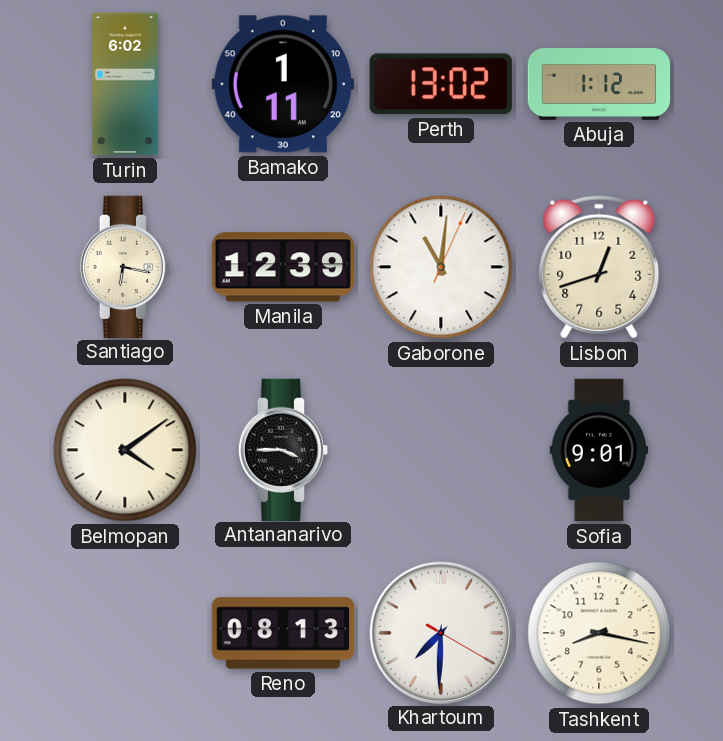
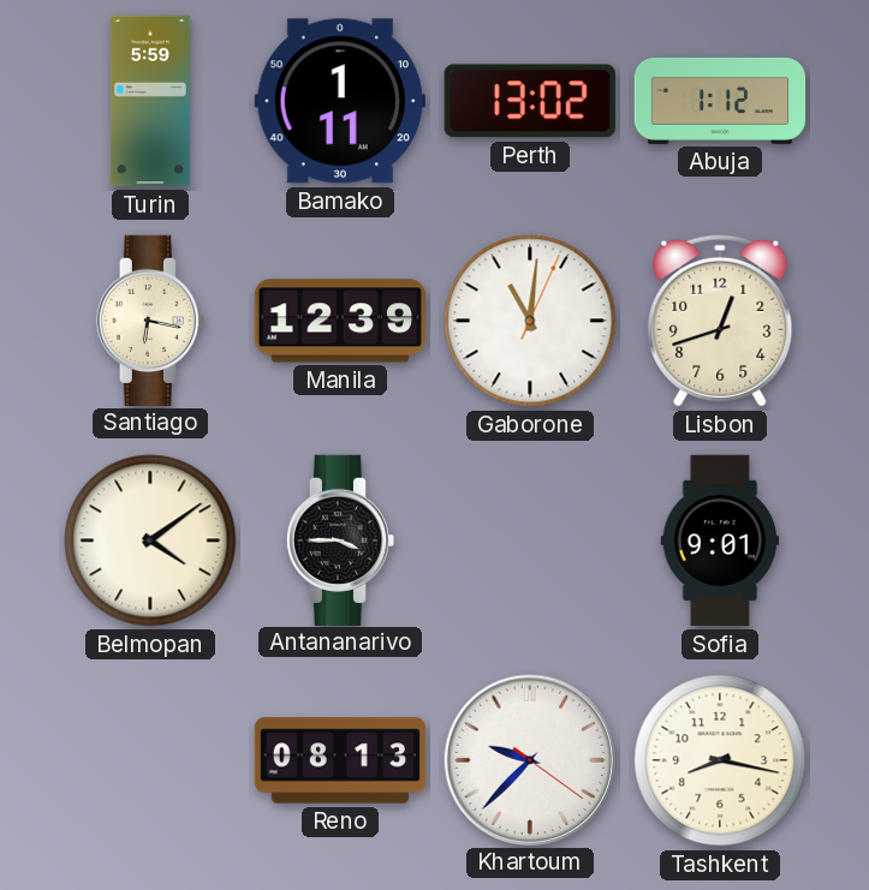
Turin: 6:02 -> 5:59 (150, 101)
Khartoum: 7:30 -> 9:37 (529, 759)
